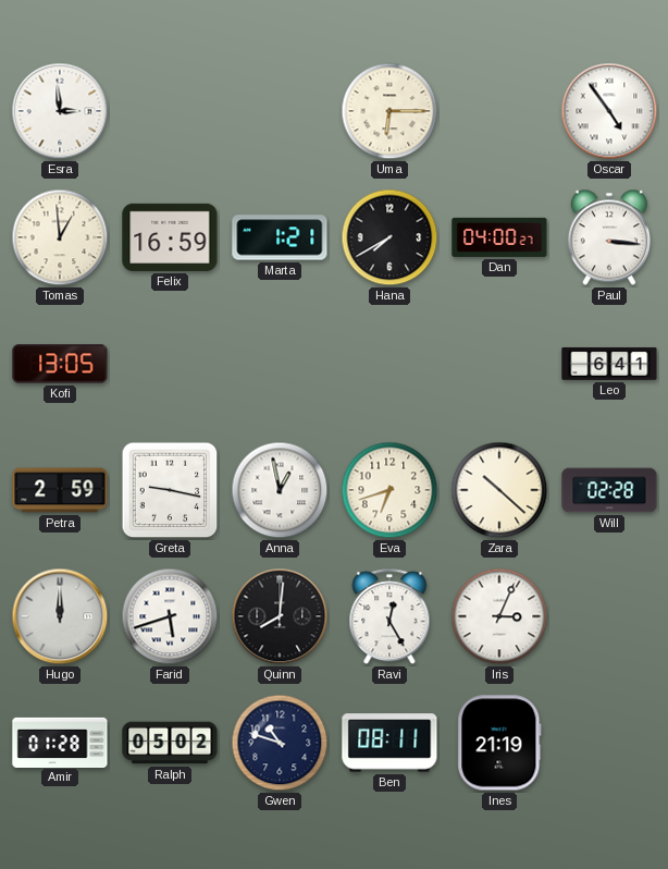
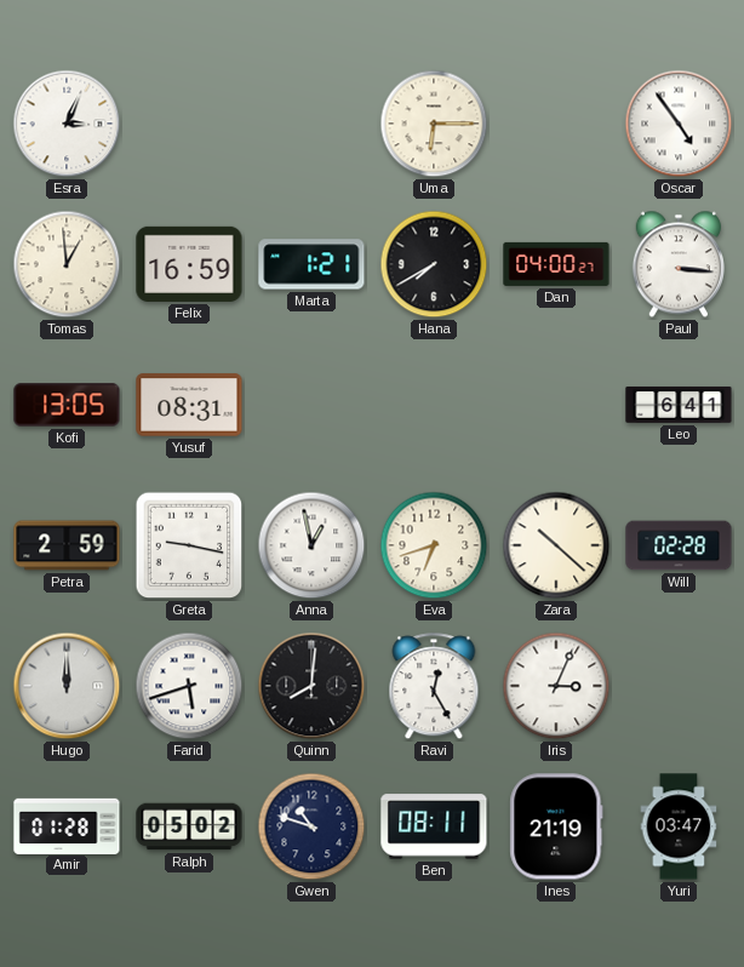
Esra: 2:59 -> 3:04 (67, 124)
Yusuf: none -> 08:31 (189, 405)
Yuri: none -> 03:47 (679, 826)
